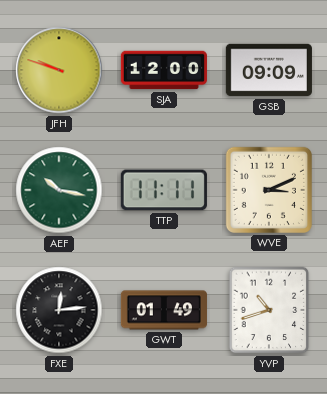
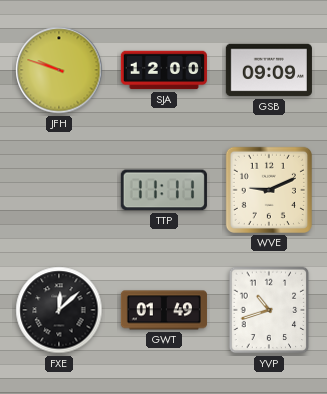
AEF: 10:17 -> none (59, 190)
WVE: 3:11 -> 9:11 (269, 190)
FXE: 12:14 -> 12:08 (59, 310)
